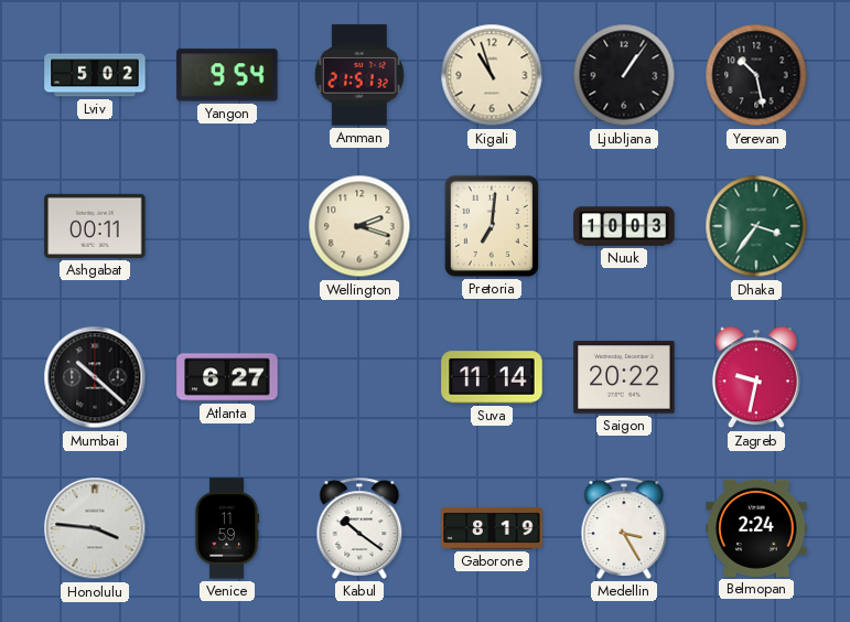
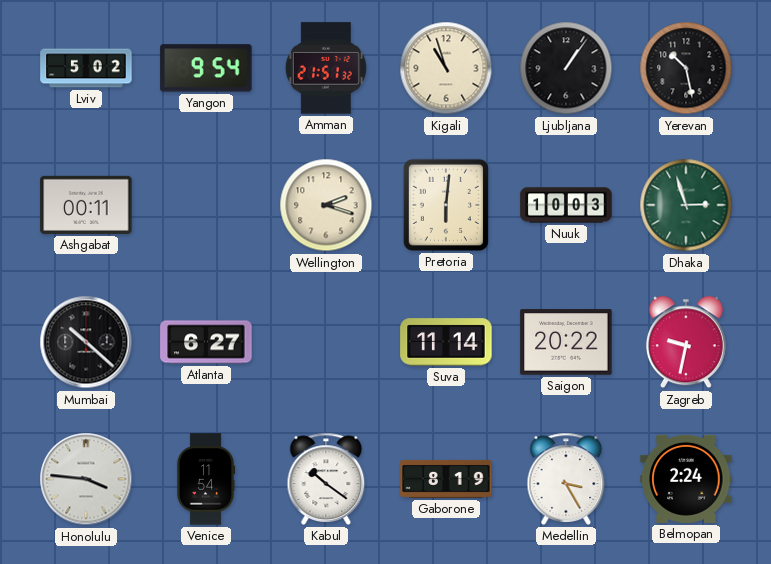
Pretoria: 7:01 -> 6:01 (446, 205)
Dhaka: 3:36 -> 2:57 (686, 205)
Venice: 11:59 -> 11:54 (206, 479)
